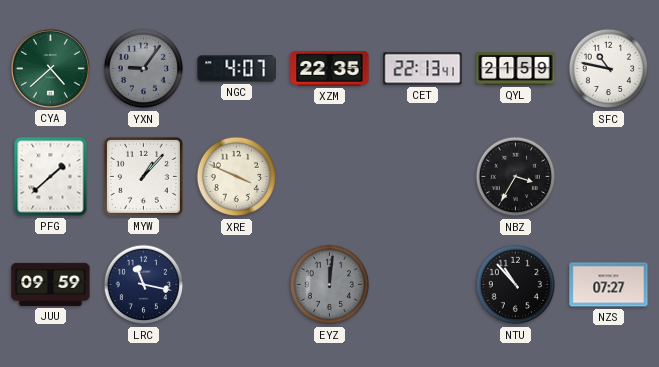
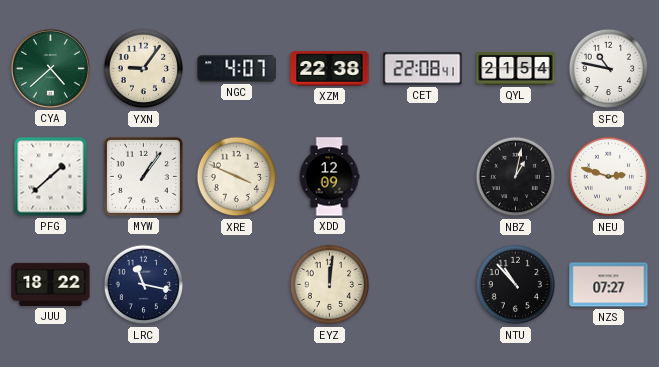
YXN dial: grey -> cream (144, 69)
XZM: 22:35 -> 22:38 (330, 69)
CET: 22:13 -> 22:08 (423, 69)
QYL: 21:59 -> 21:54 (516, 68)
MYW: 1:07 -> 1:06 (143, 176)
XDD: none -> 12:09 (329, 177)
NBZ: 3:35 -> 1:02 (516, 177)
NEU: none -> 2:48 (609, 177)
JUU: 09:59 -> 18:22 (51, 284)
EYZ dial: grey -> cream (330, 285)
